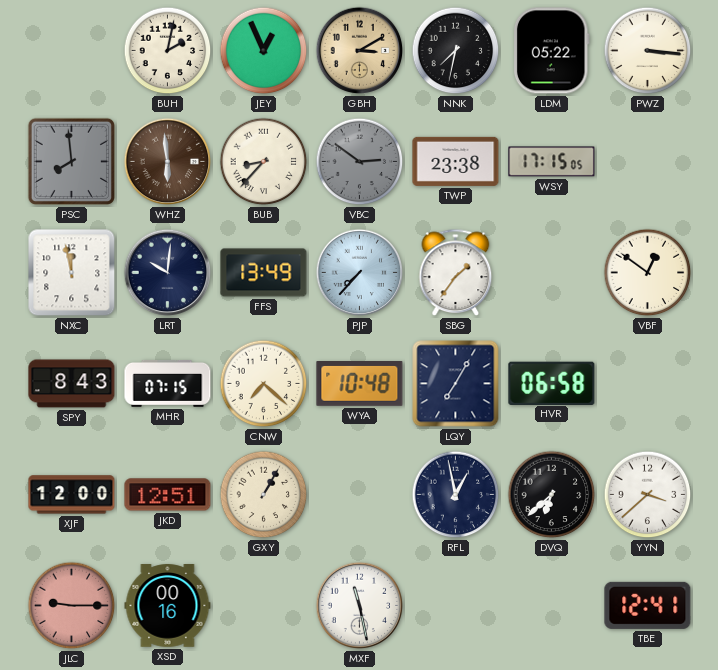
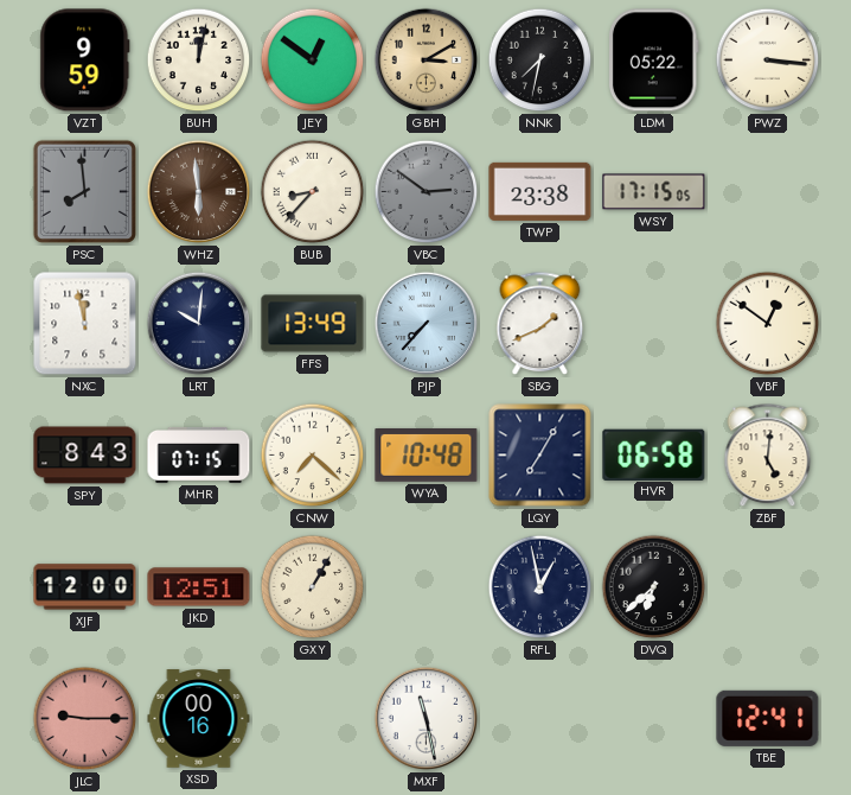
VZT: none -> 9:59 (85, 61)
BUH: 2:02 -> 12:02 (199, 61)
JEY: 12:56 -> 12:51 (313, 61)
SBG: 1:36 -> 1:41 (540, 324)
ZBF: none -> 5:01 (768, 456)
YYN: 3:38 -> none (648, 495)
